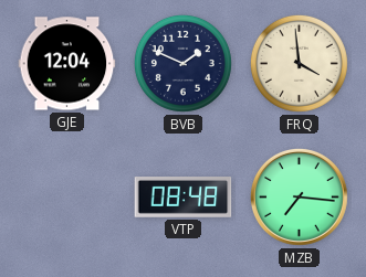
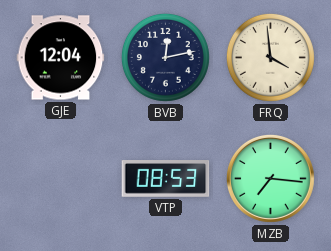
BVB: 1:49 -> 12:13 (165, 57)
VTP: 08:48 -> 08:53 (166, 179)
